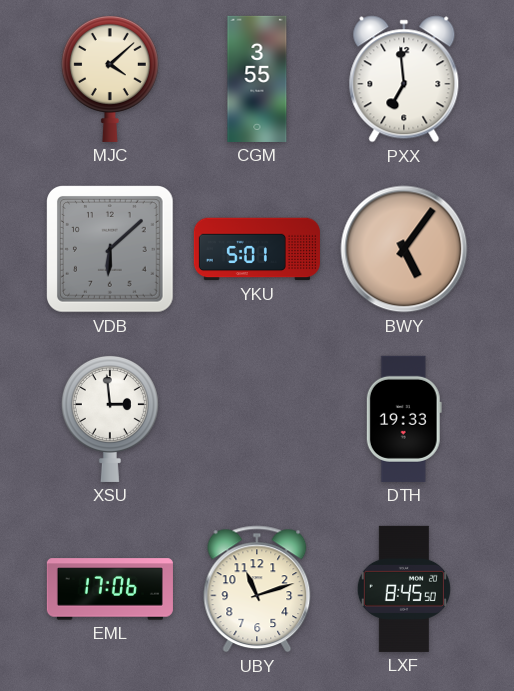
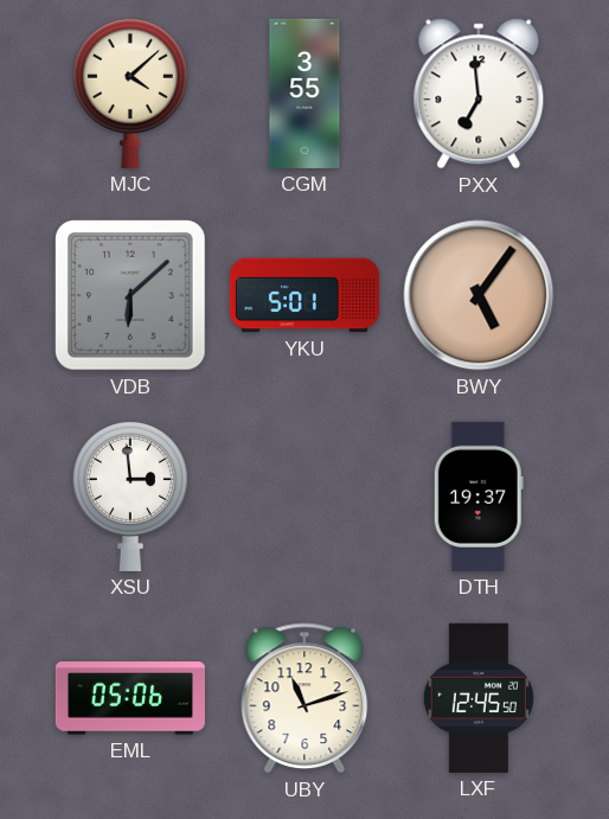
DTH: 19:33 -> 19:37 (479, 497)
EML: 17:06 -> 05:06 (130, 698)
LXF: 8:45 -> 12:45 (479, 698)
